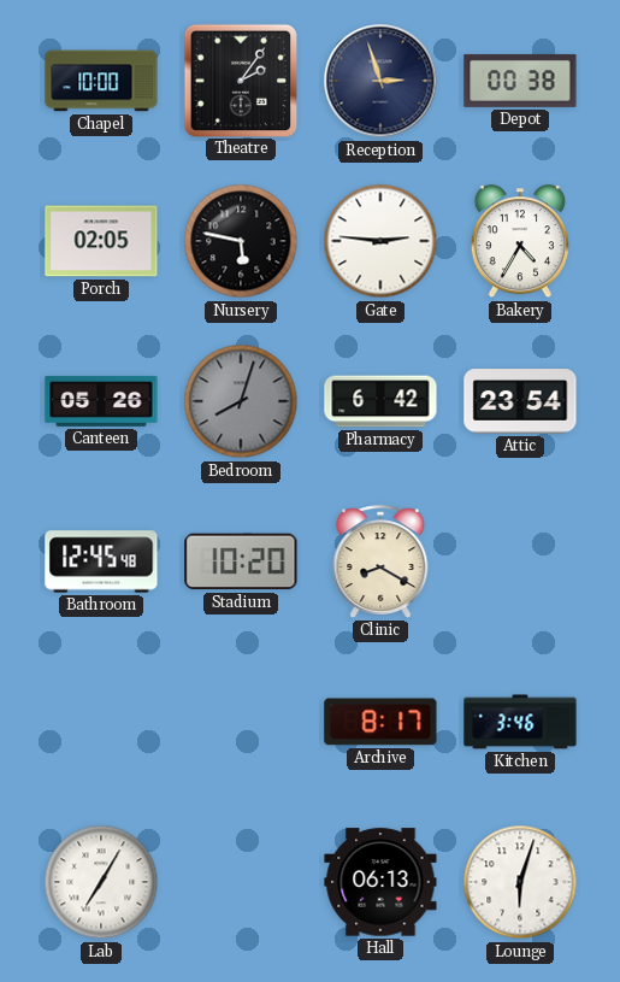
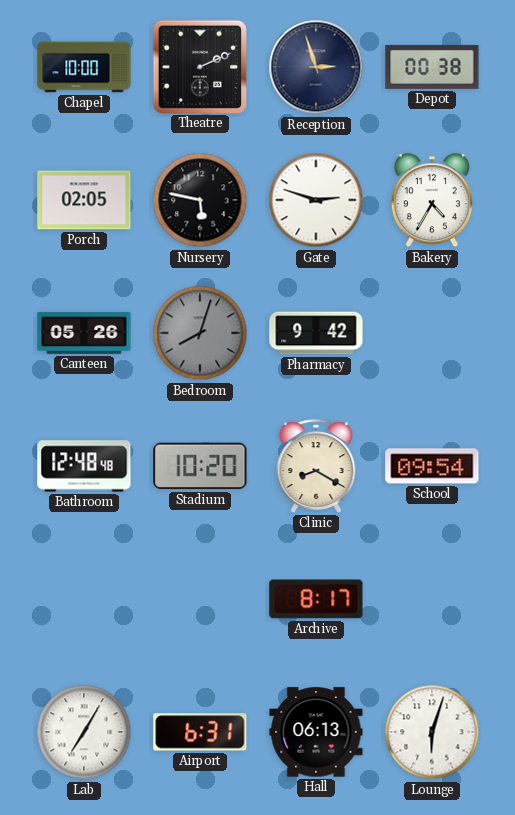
Theatre: 2:06 -> 2:11 (199, 66)
Gate: 2:46 -> 2:48 (316, 200)
Pharmacy: 6:42 -> 9:42 (316, 333)
Attic: 23:54 -> none (520, 401)
Bathroom: 12:45 -> 12:48 (84, 466)
School: none -> 09:54 (432, 466)
Kitchen: 3:46 -> none (520, 722)
Airport: none -> 6:31 (200, 732)
